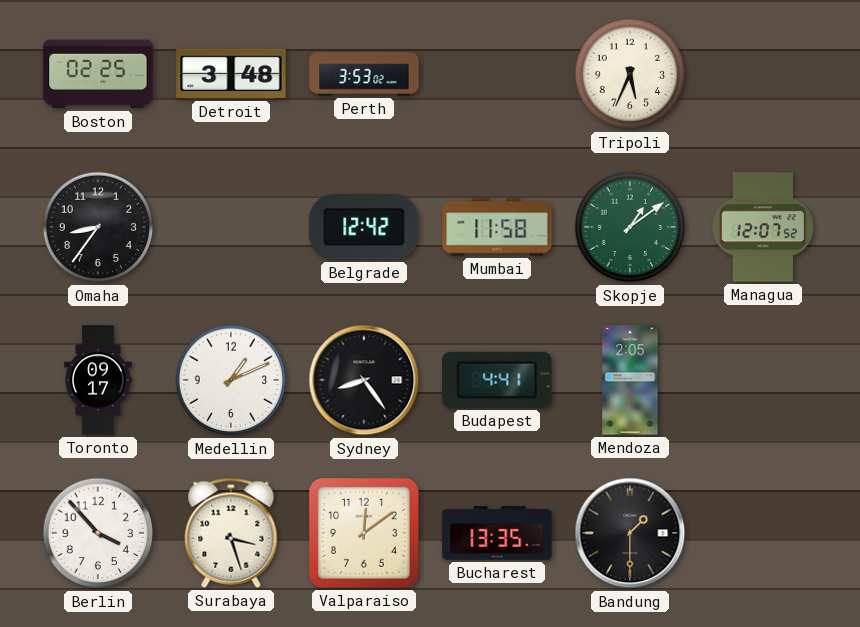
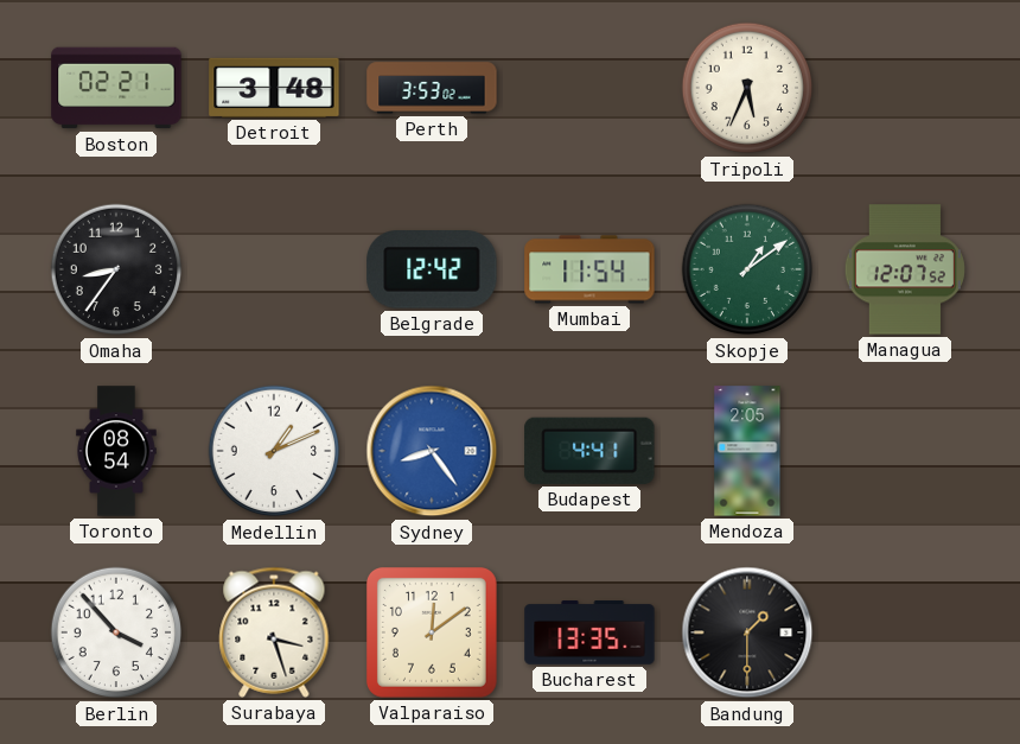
Boston: 02:25 -> 02:21 (116, 88)
Mumbai: 11:58 -> 11:54 (589, 269)
Toronto: 09:17 -> 08:54 (116, 451)
Sydney dial: black -> blue (432, 451)
